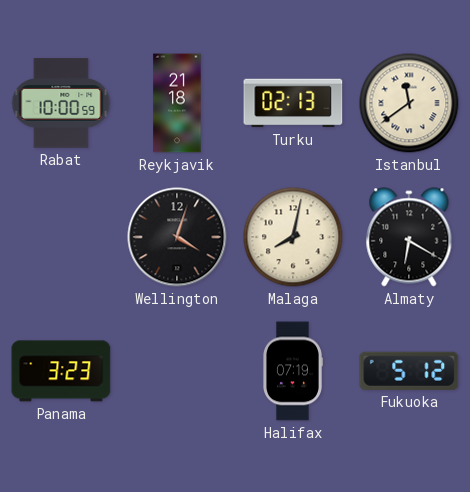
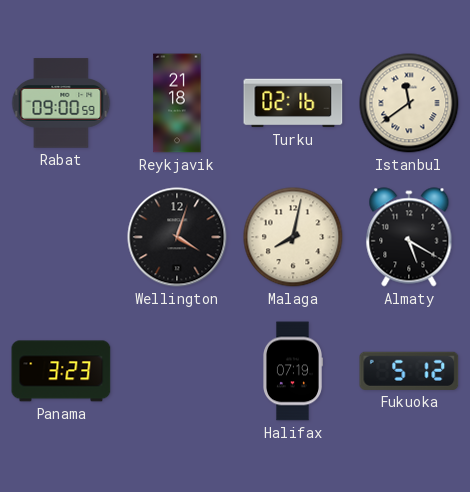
Rabat: 10:00 -> 09:00 (61, 103)
Turku: 02:13 -> 02:16 (293, 103)
Almaty: 6:20 -> 5:20 (409, 237)
